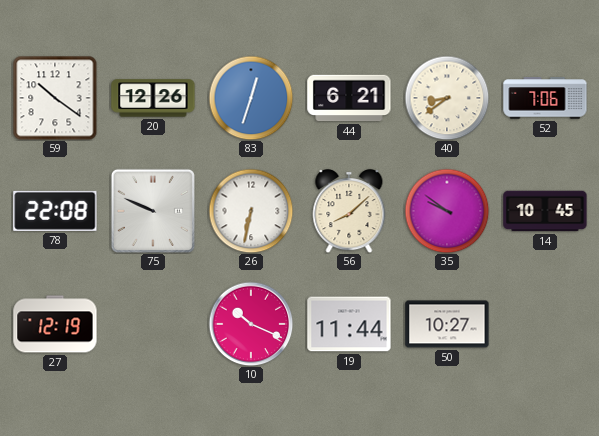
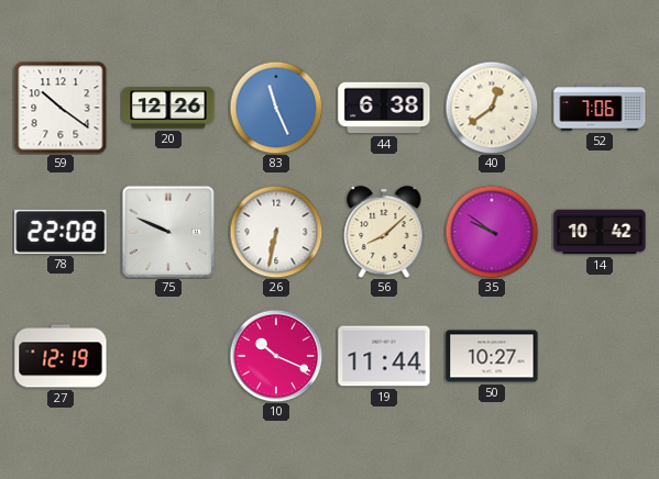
83: 12:33 -> 11:26 (276, 108)
44: 6:21 -> 6:38 (384, 108)
40: 8:39 -> 12:39 (492, 108)
14: 10:45 -> 10:42 (600, 232)
